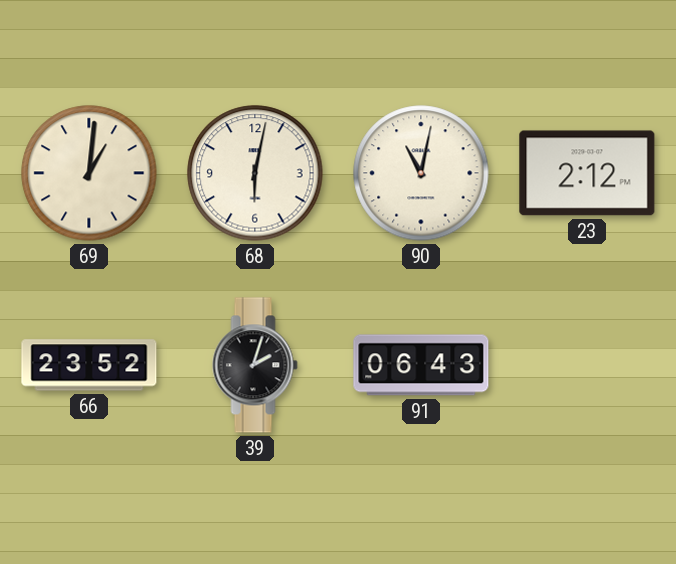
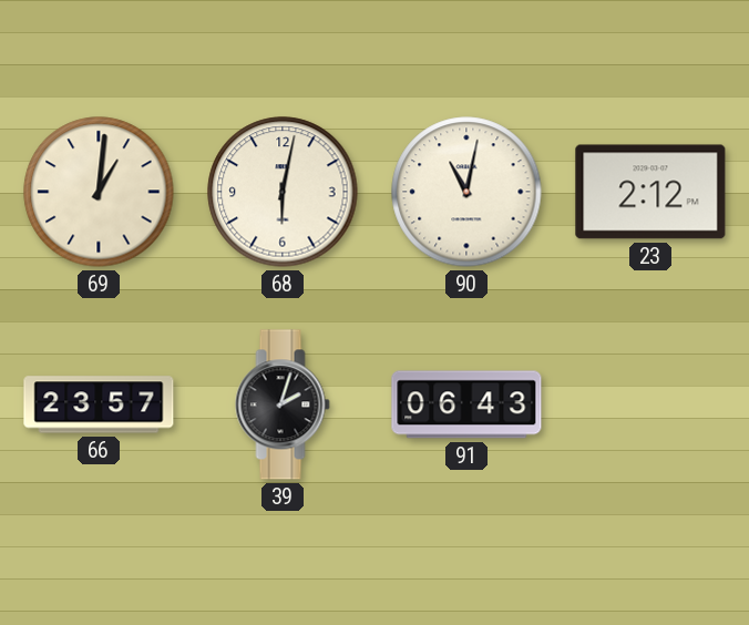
66: 23:52 -> 23:57 (99, 404)
